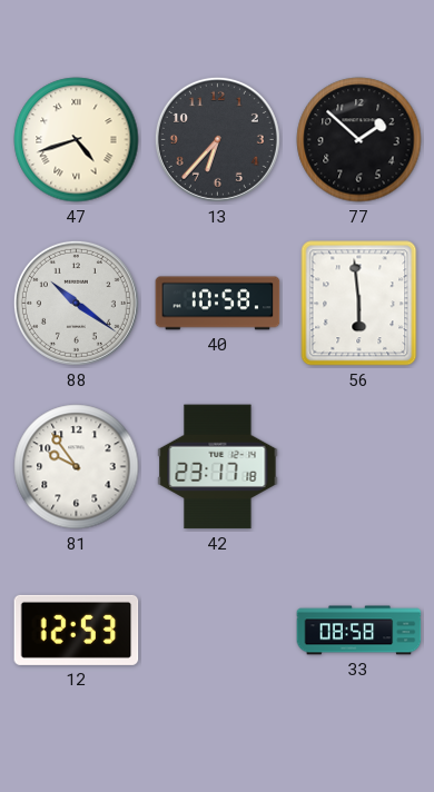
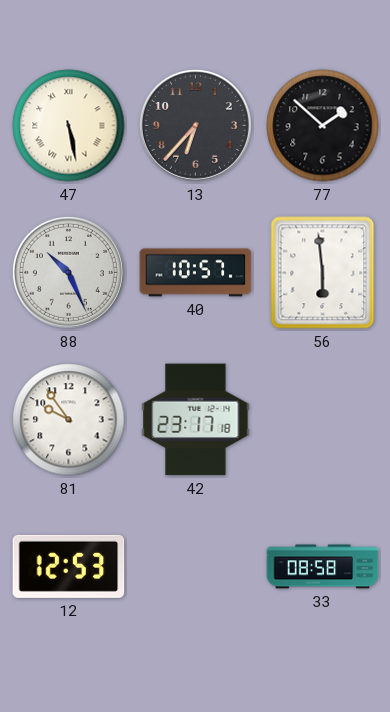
47: 4:42 -> 5:28 (69, 126)
88: 10:21 -> 10:26 (68, 272)
40: 10:58 -> 10:57 (196, 273)
